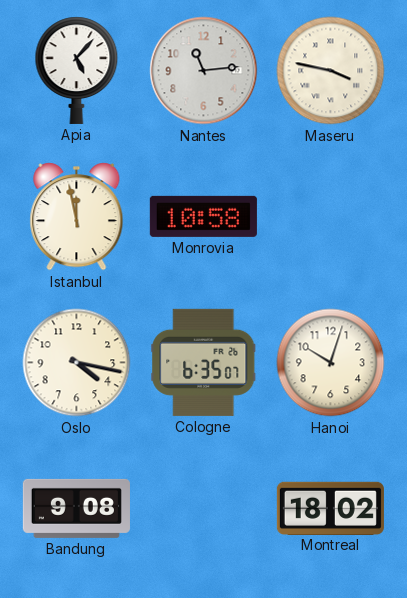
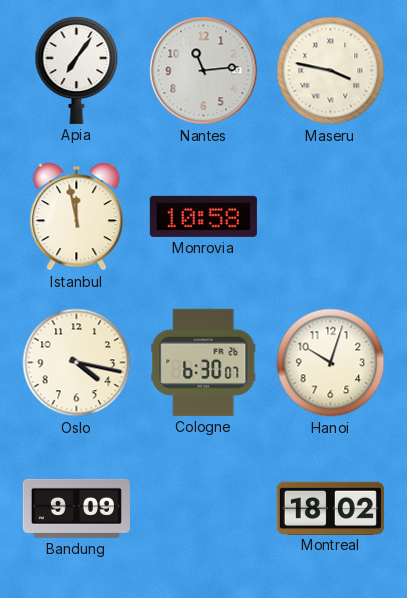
Apia: 5:07 -> 7:06 (77, 70)
Cologne: 6:35 -> 6:30 (204, 362)
Bandung: 9:08 -> 9:09 (76, 508)
